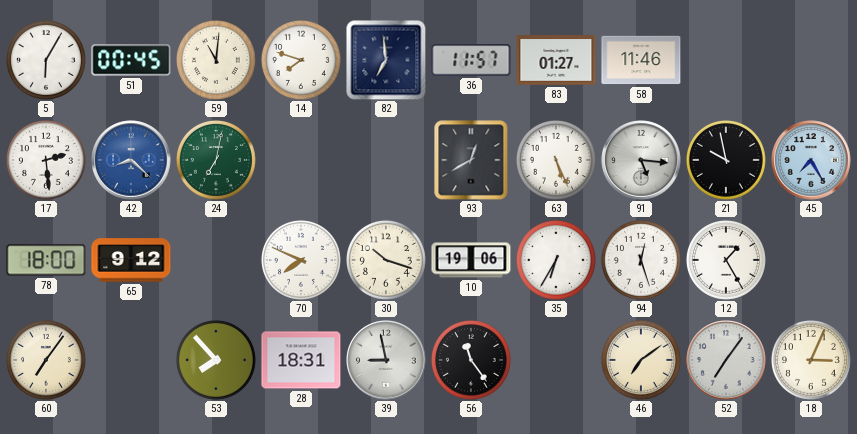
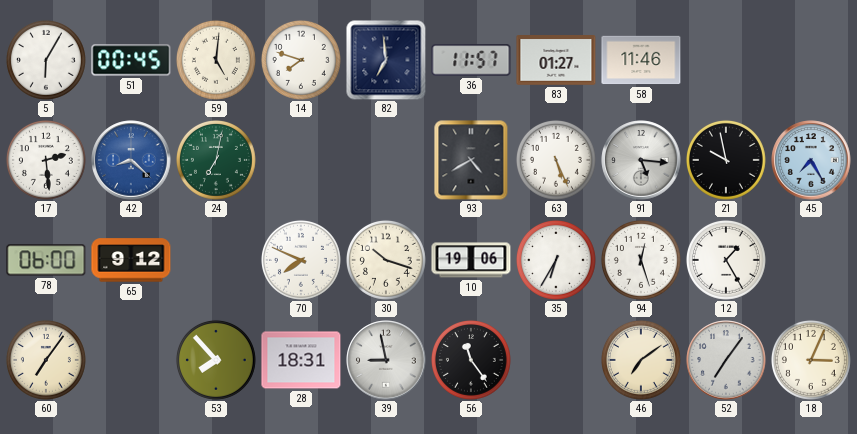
59: 11:01 -> 5:01 (216, 60)
93: 12:40 -> 4:40 (471, 160)
78: 18:00 -> 06:00 (46, 260)
